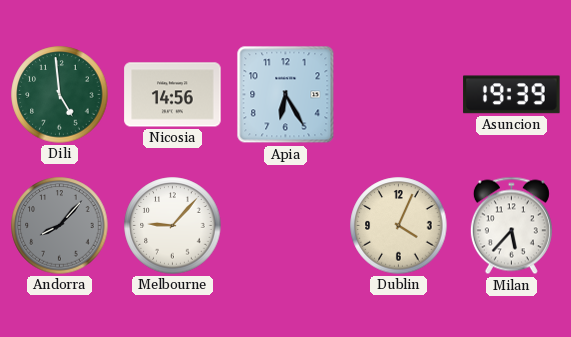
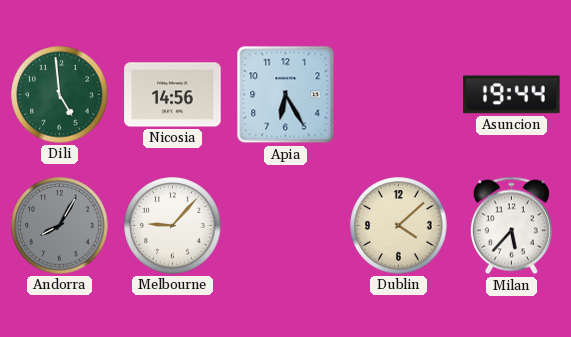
Asuncion: 19:39 -> 19:44 (512, 95)
Andorra: 8:07 -> 8:05 (60, 226)
Dublin: 4:04 -> 4:08 (399, 226)
